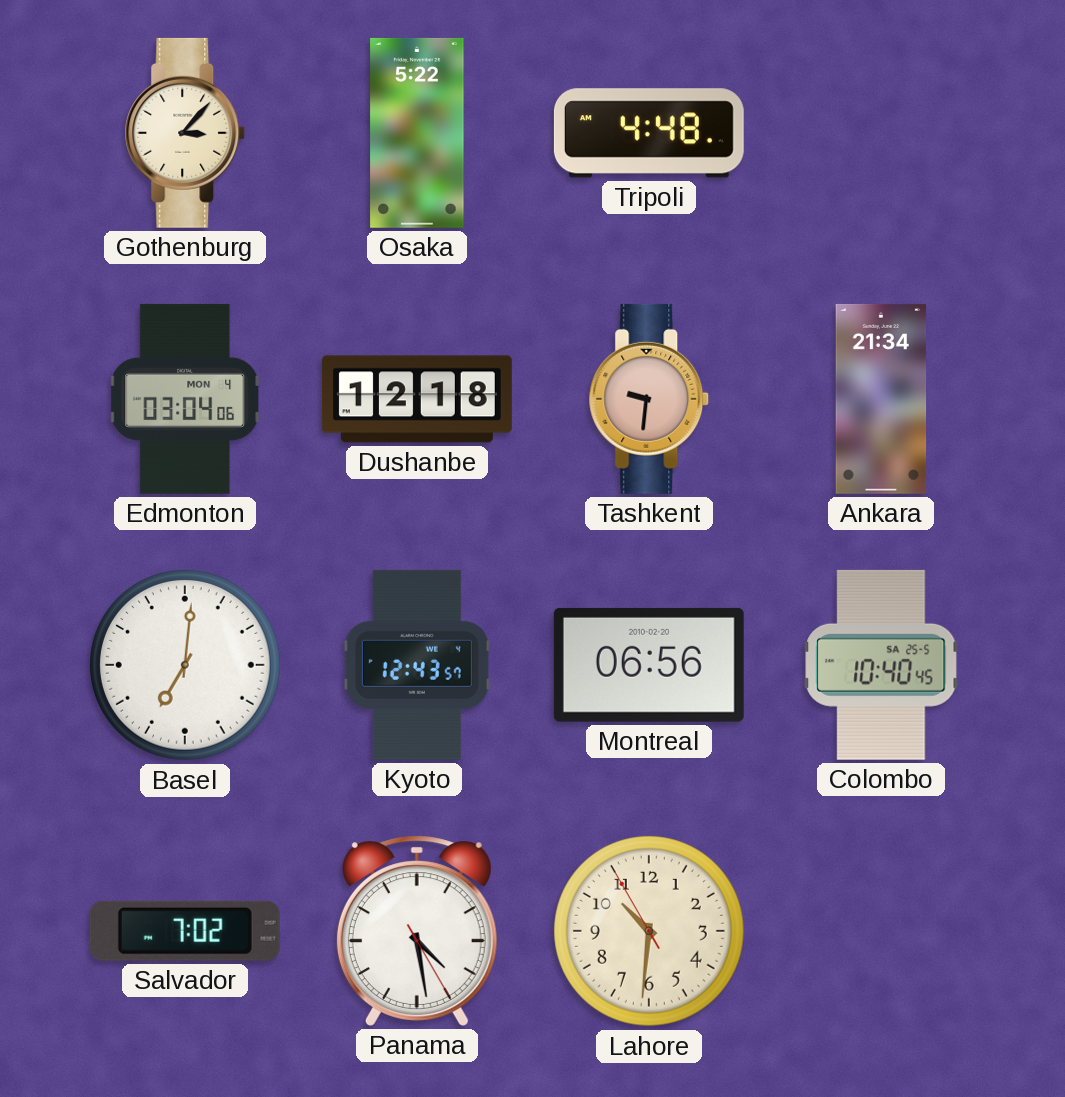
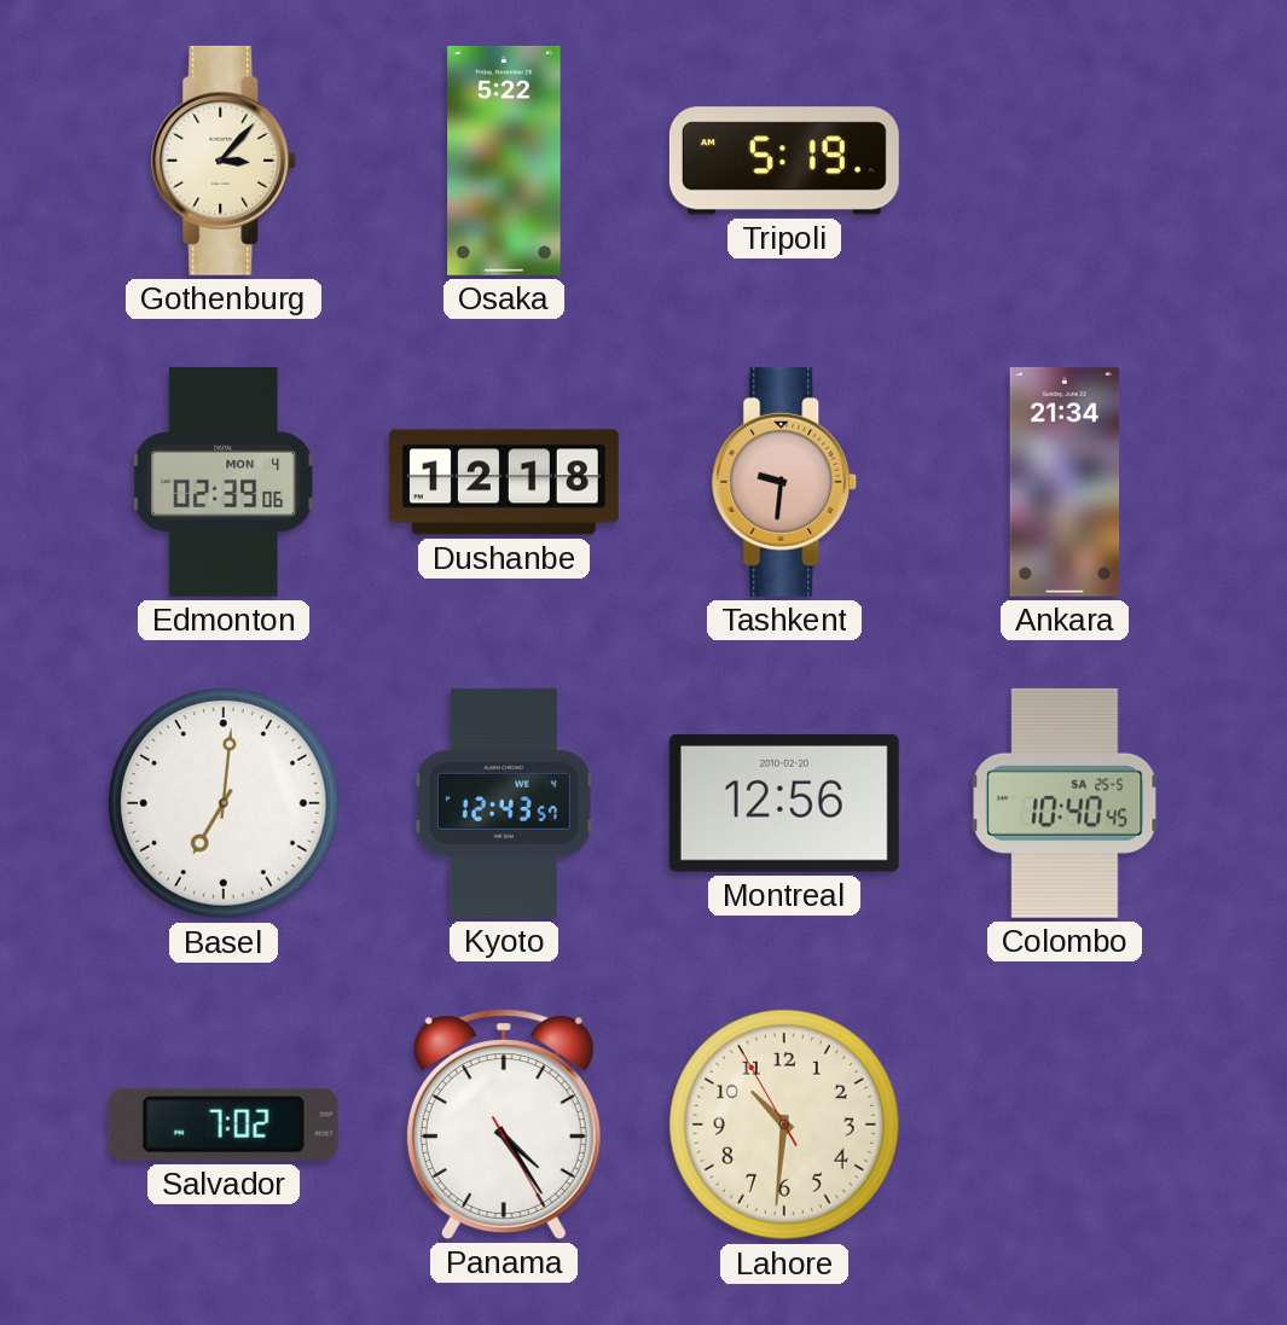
Tripoli: 4:48 -> 5:19 (784, 161)
Edmonton: 03:04 -> 02:39 (224, 482)
Montreal: 06:56 -> 12:56 (784, 803)
Panama: 4:28 -> 4:24 (504, 1124)
